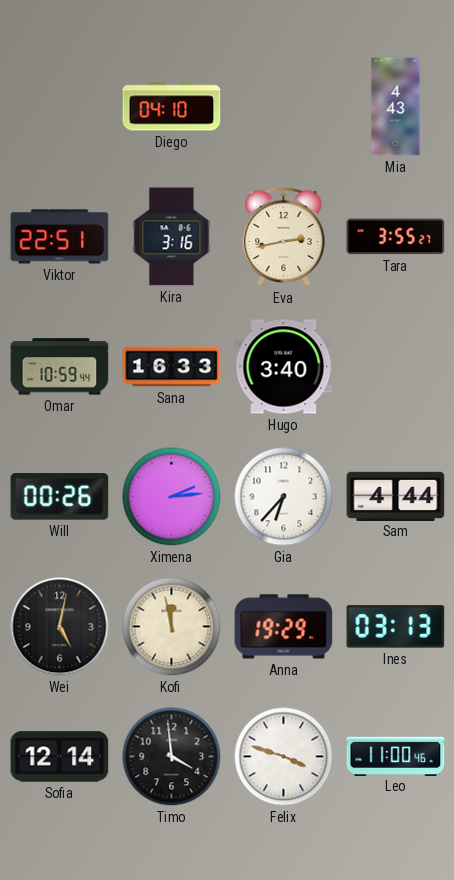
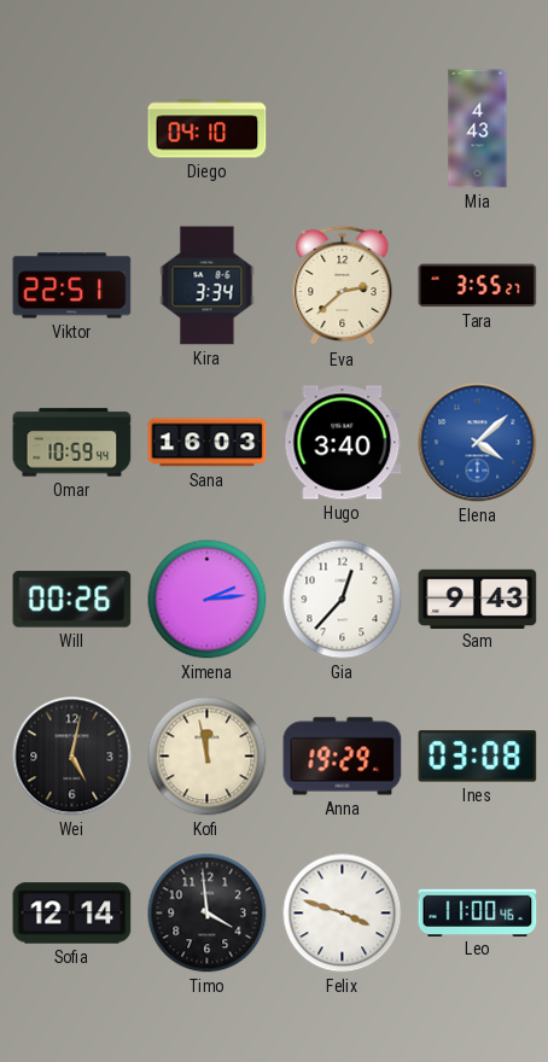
Kira: 3:16 -> 3:34 (208, 286)
Eva: 2:43 -> 2:38 (343, 286)
Sana: 16:33 -> 16:03 (208, 443)
Elena: none -> 4:08 (478, 443)
Gia: 6:37 -> 12:37 (343, 600)
Sam: 4:44 -> 9:43 (478, 599)
Ines: 03:13 -> 03:08 (478, 757)
